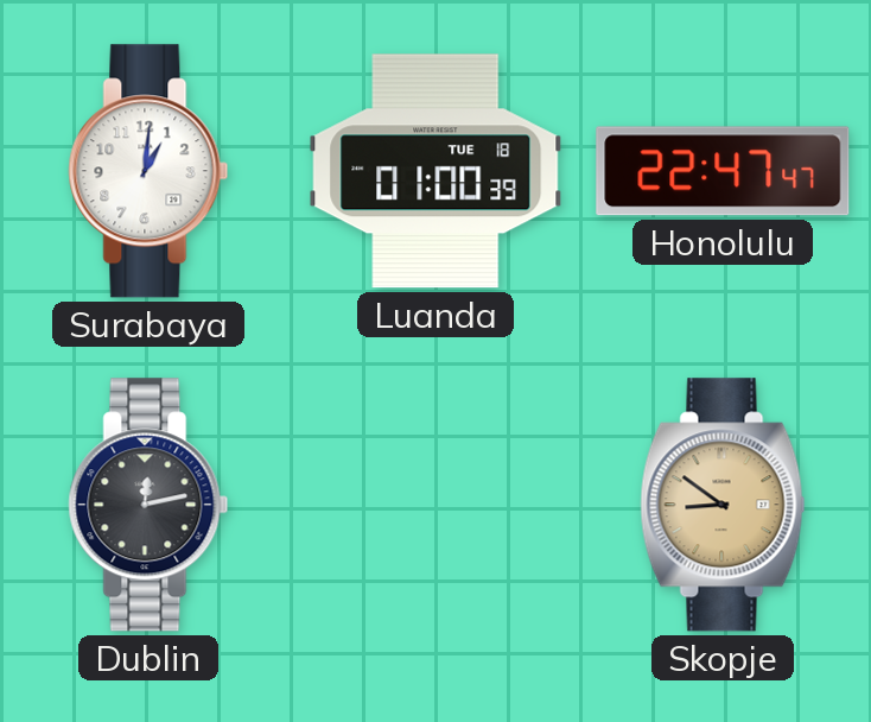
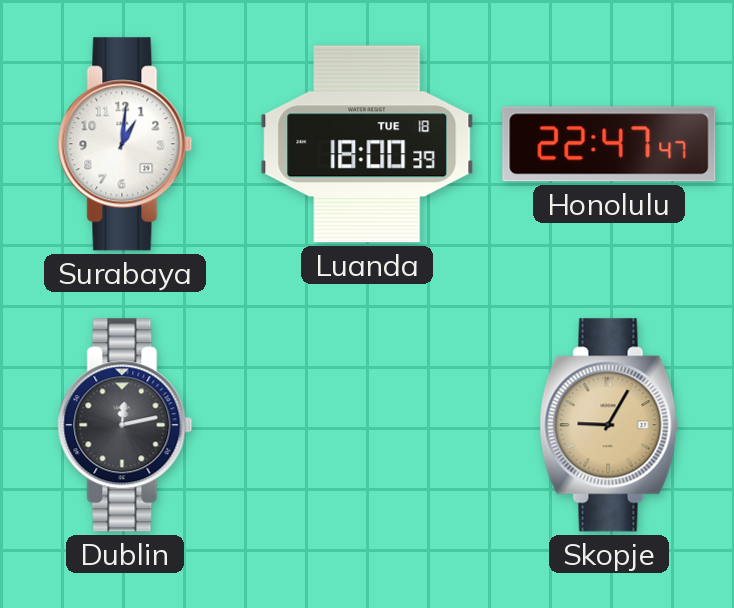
Luanda: 01:00 -> 18:00 (367, 144)
Skopje: 8:51 -> 9:05 (609, 425)
